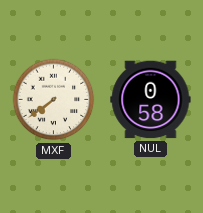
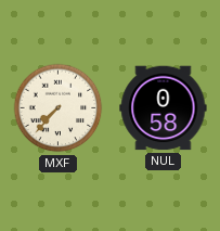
MXF: 7:39 -> 7:37 (59, 108)
